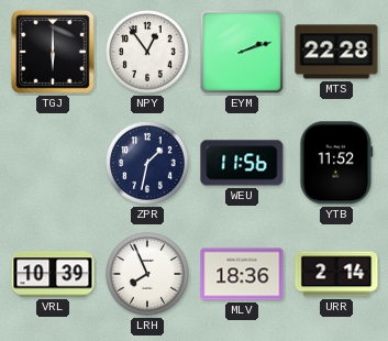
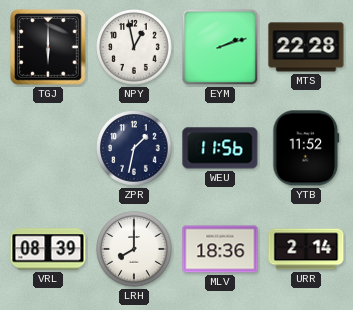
NPY: 12:54 -> 12:58 (134, 47)
VRL: 10:39 -> 08:39 (48, 249)
LRH: 7:56 -> 8:00 (134, 249)
